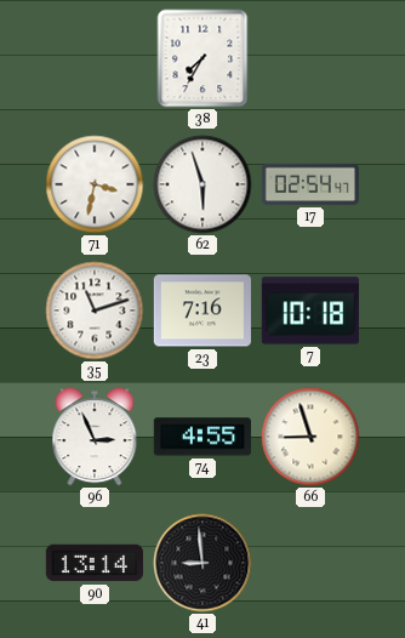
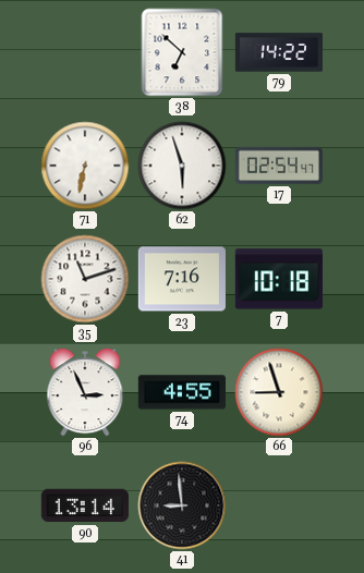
38: 7:35 -> 6:52 (182, 52)
79: none -> 14:22 (278, 52)
71: 3:32 -> 6:32 (85, 166)
